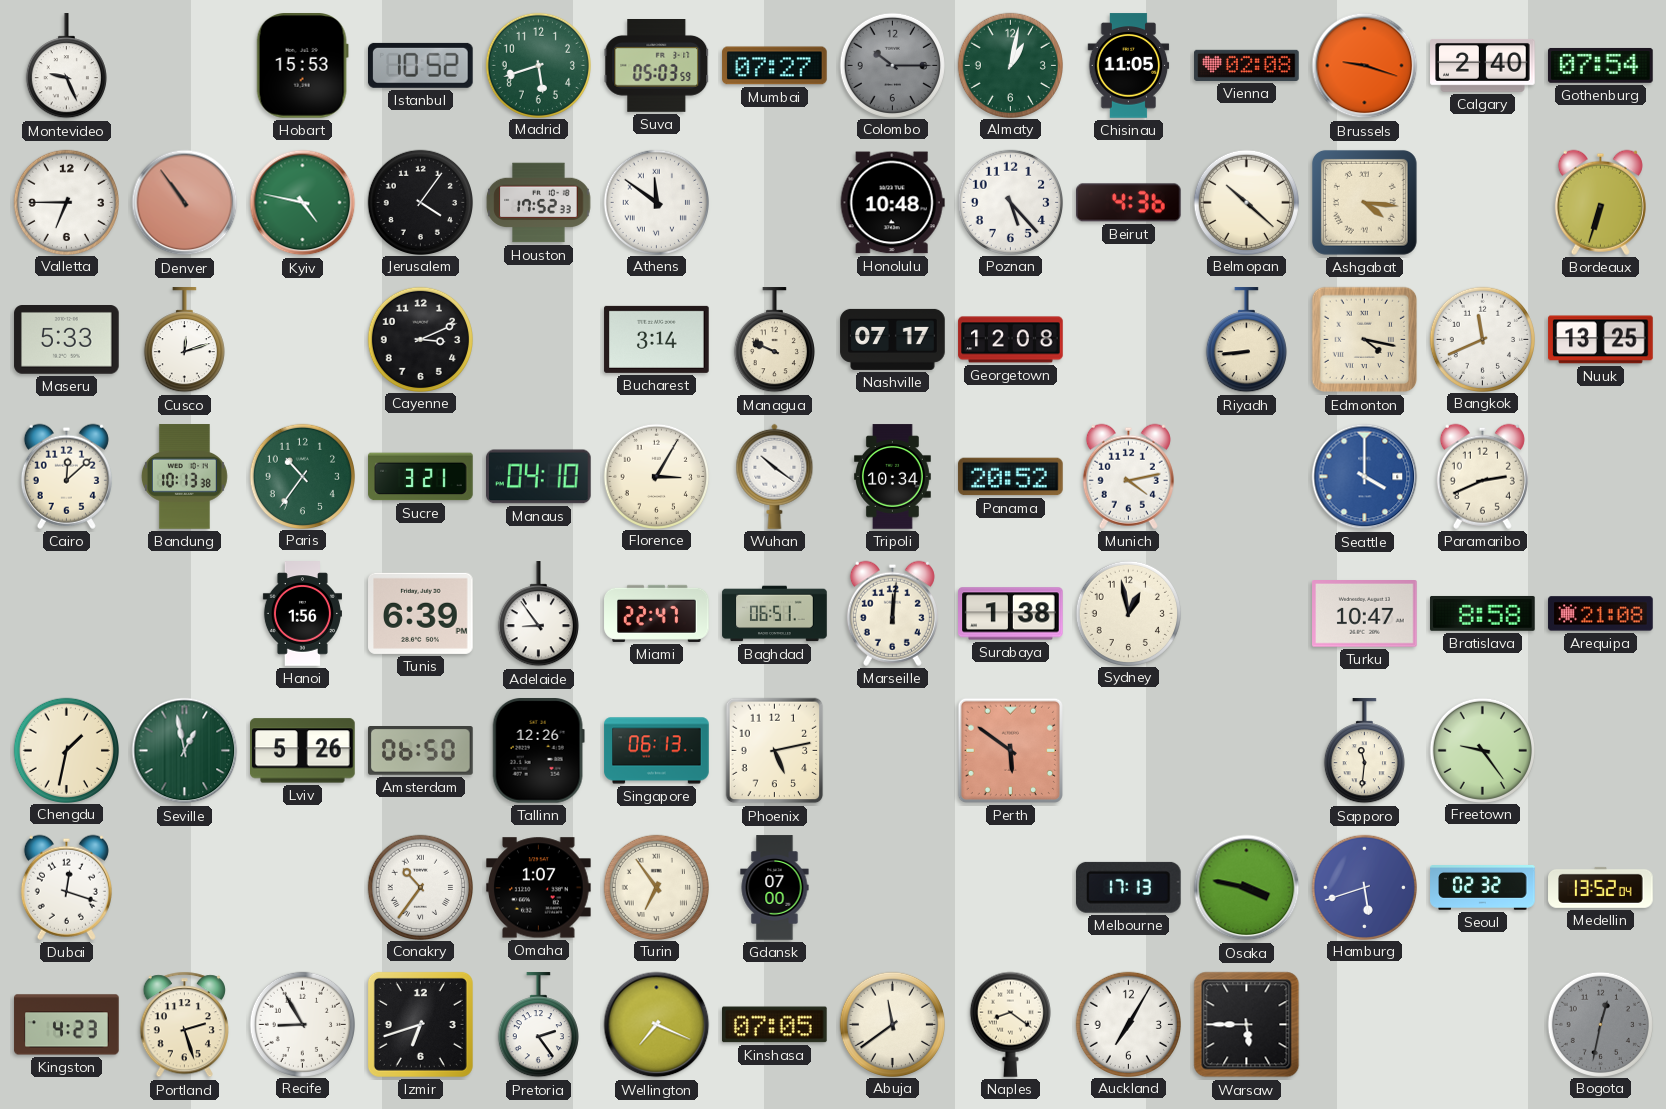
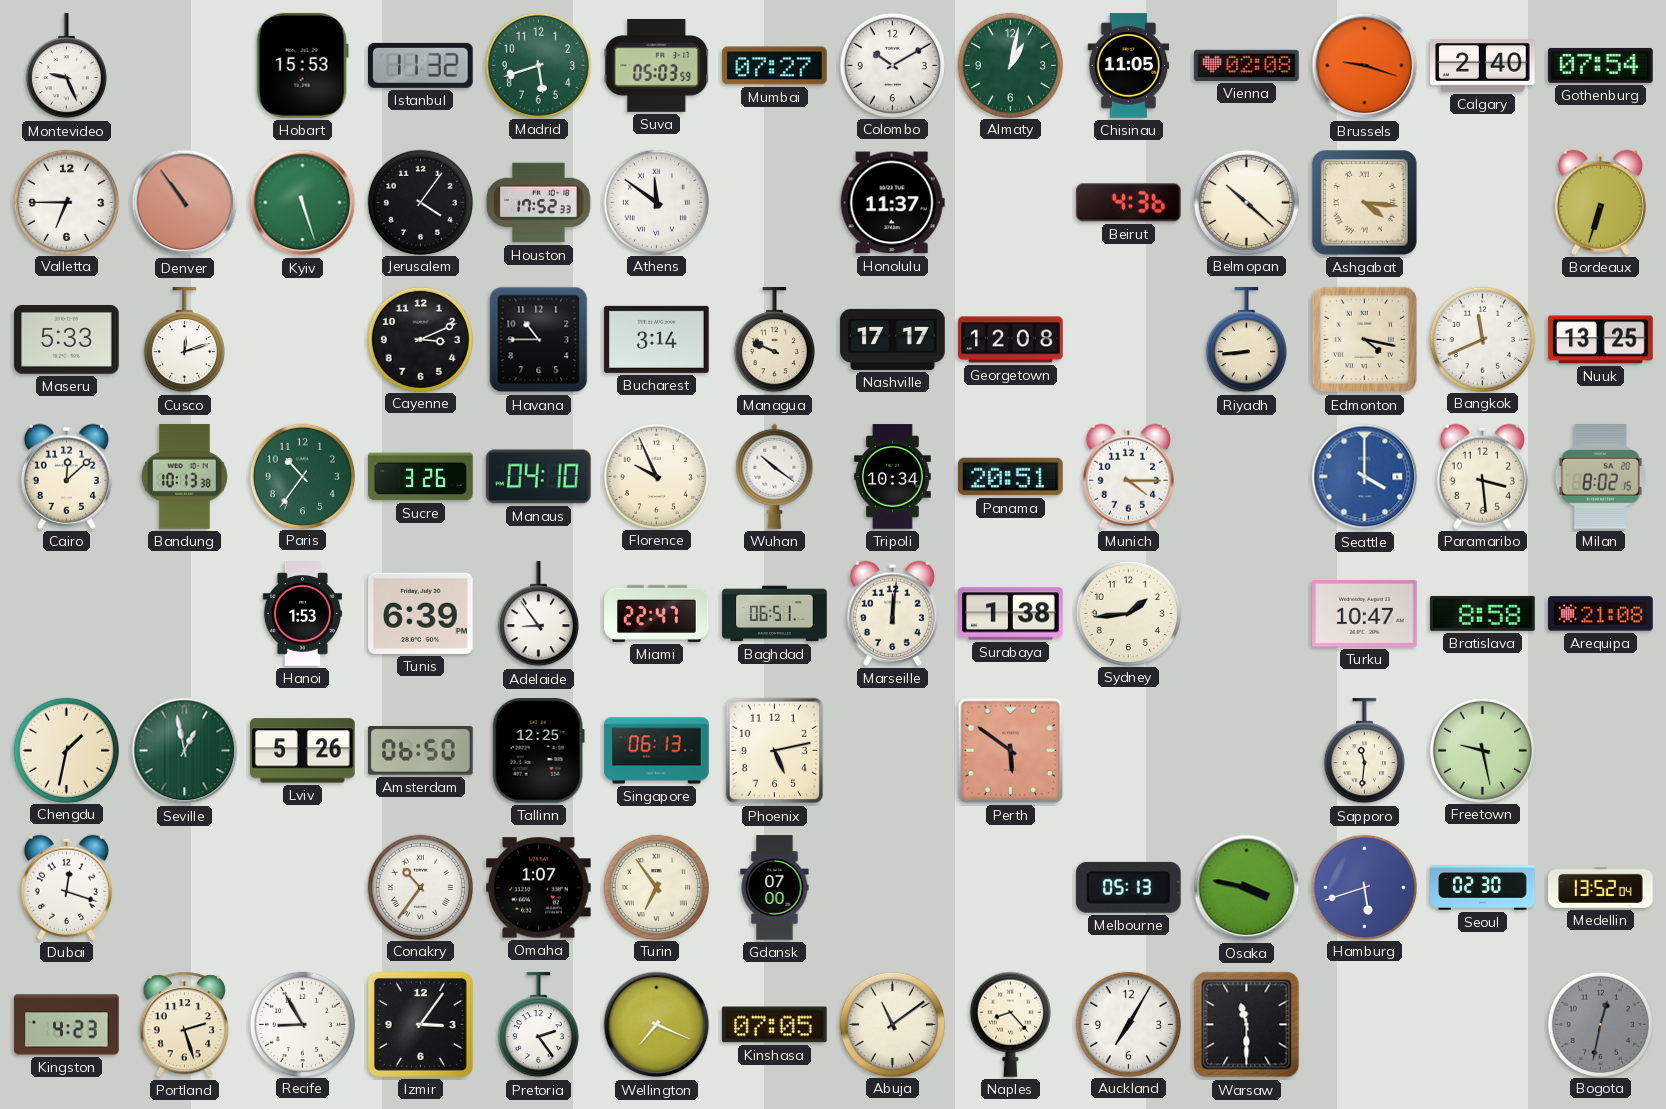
Istanbul: 10:52 -> 11:32 (421, 65)
Colombo: 10:15 -> 10:10 (892, 65)
Colombo dial: grey -> white (892, 65)
Kyiv: 4:47 -> 5:27 (303, 203)
Honolulu: 10:48 -> 11:37 (892, 203)
Poznan: 5:23 -> none (1010, 202)
Havana: none -> 10:45 (539, 340)
Nashville: 07:17 -> 17:17 (893, 339)
Sucre: 3:21 -> 3:26 (421, 477)
Florence: 3:05 -> 9:56 (656, 476)
Panama: 20:52 -> 20:51 (1011, 477)
Munich: 4:13 -> 4:15 (1128, 476)
Paramaribo: 2:41 -> 3:29 (1482, 476)
Milan: none -> 8:02 (1600, 477)
Hanoi: 1:56 -> 1:53 (302, 614)
Sydney: 12:58 -> 1:44 (1128, 613)
Tallinn: 12:26 -> 12:25 (538, 751)
Freetown: 9:24 -> 9:28 (1482, 750)
Melbourne: 17:13 -> 05:13 (1128, 887)
Seoul: 02:32 -> 02:30 (1483, 888)
Izmir: 6:42 -> 3:06 (420, 1024)
Abuja: 11:39 -> 11:09 (892, 1024)
Naples: 8:21 -> 8:23 (1010, 1024)
Warsaw: 5:45 -> 11:30 (1247, 1025)
